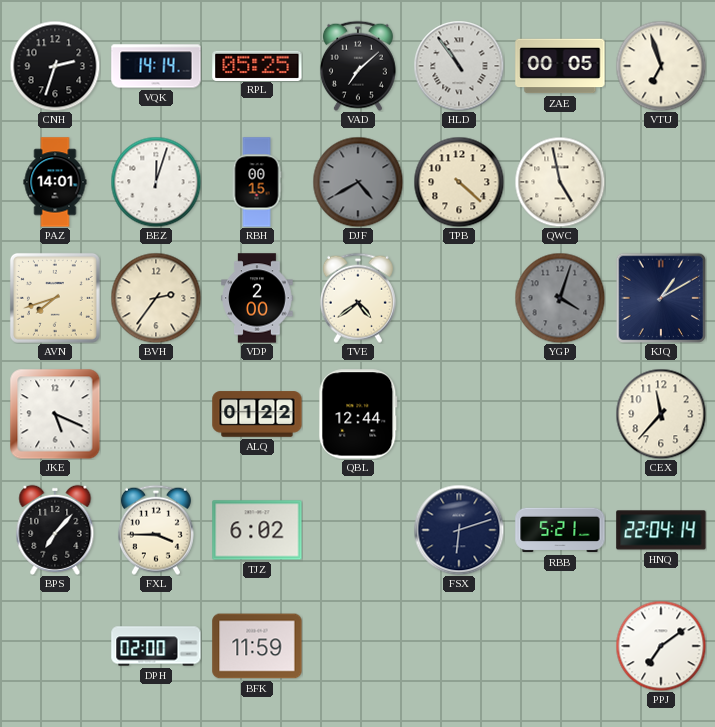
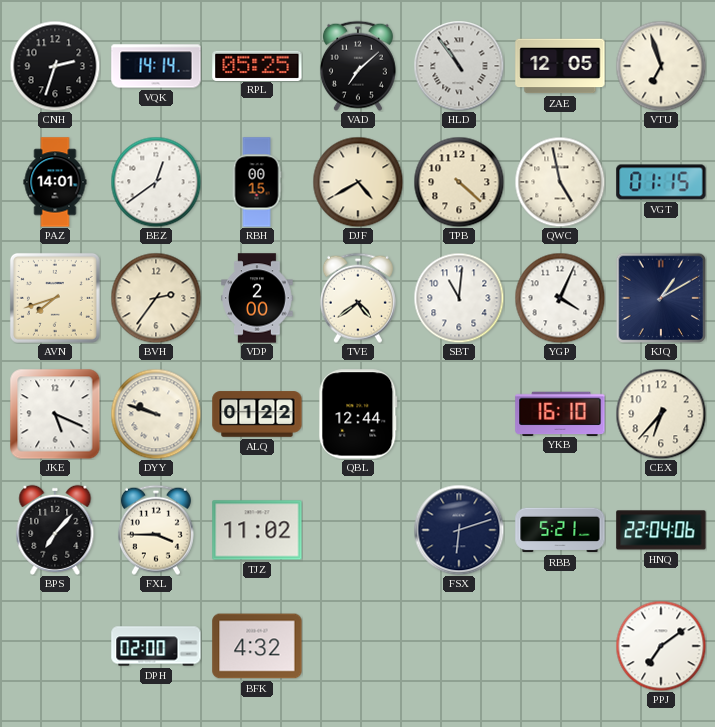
ZAE: 00:05 -> 12:05 (560, 66)
BEZ: 12:03 -> 12:39 (156, 182)
DJF dial: grey -> cream (358, 182)
VGT: none -> 01:15 (661, 182)
SBT: none -> 11:01 (459, 298)
YGP: 4:03 -> 4:04 (560, 298)
YGP dial: grey -> white (560, 298)
DYY: none -> 9:48 (156, 414)
YKB: none -> 16:10 (560, 413)
CEX: 11:37 -> 6:37 (661, 414)
TJZ: 6:02 -> 11:02 (257, 530)
HNQ: 22:04:14 -> 22:04:06 (661, 530)
BFK: 11:59 -> 4:32 (257, 646)
